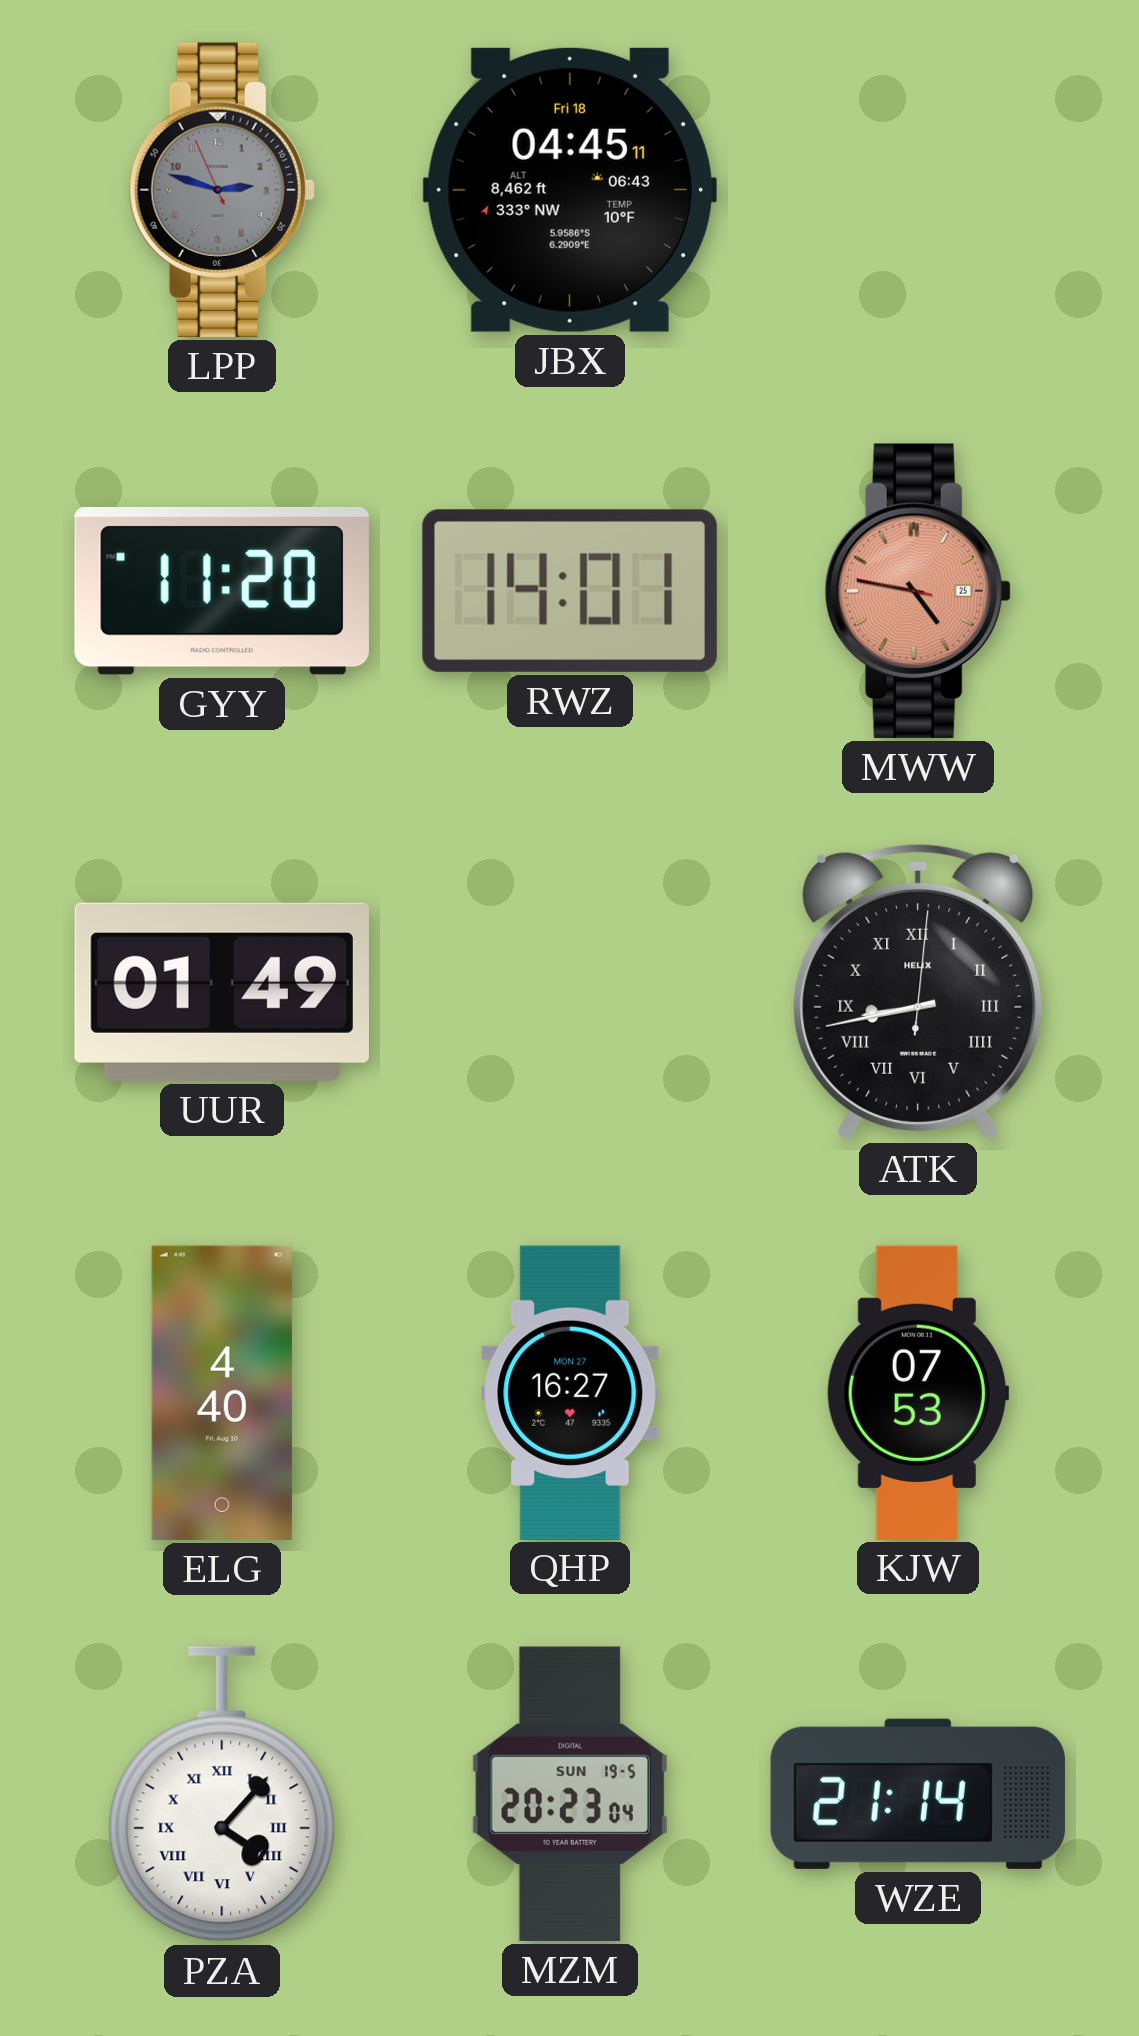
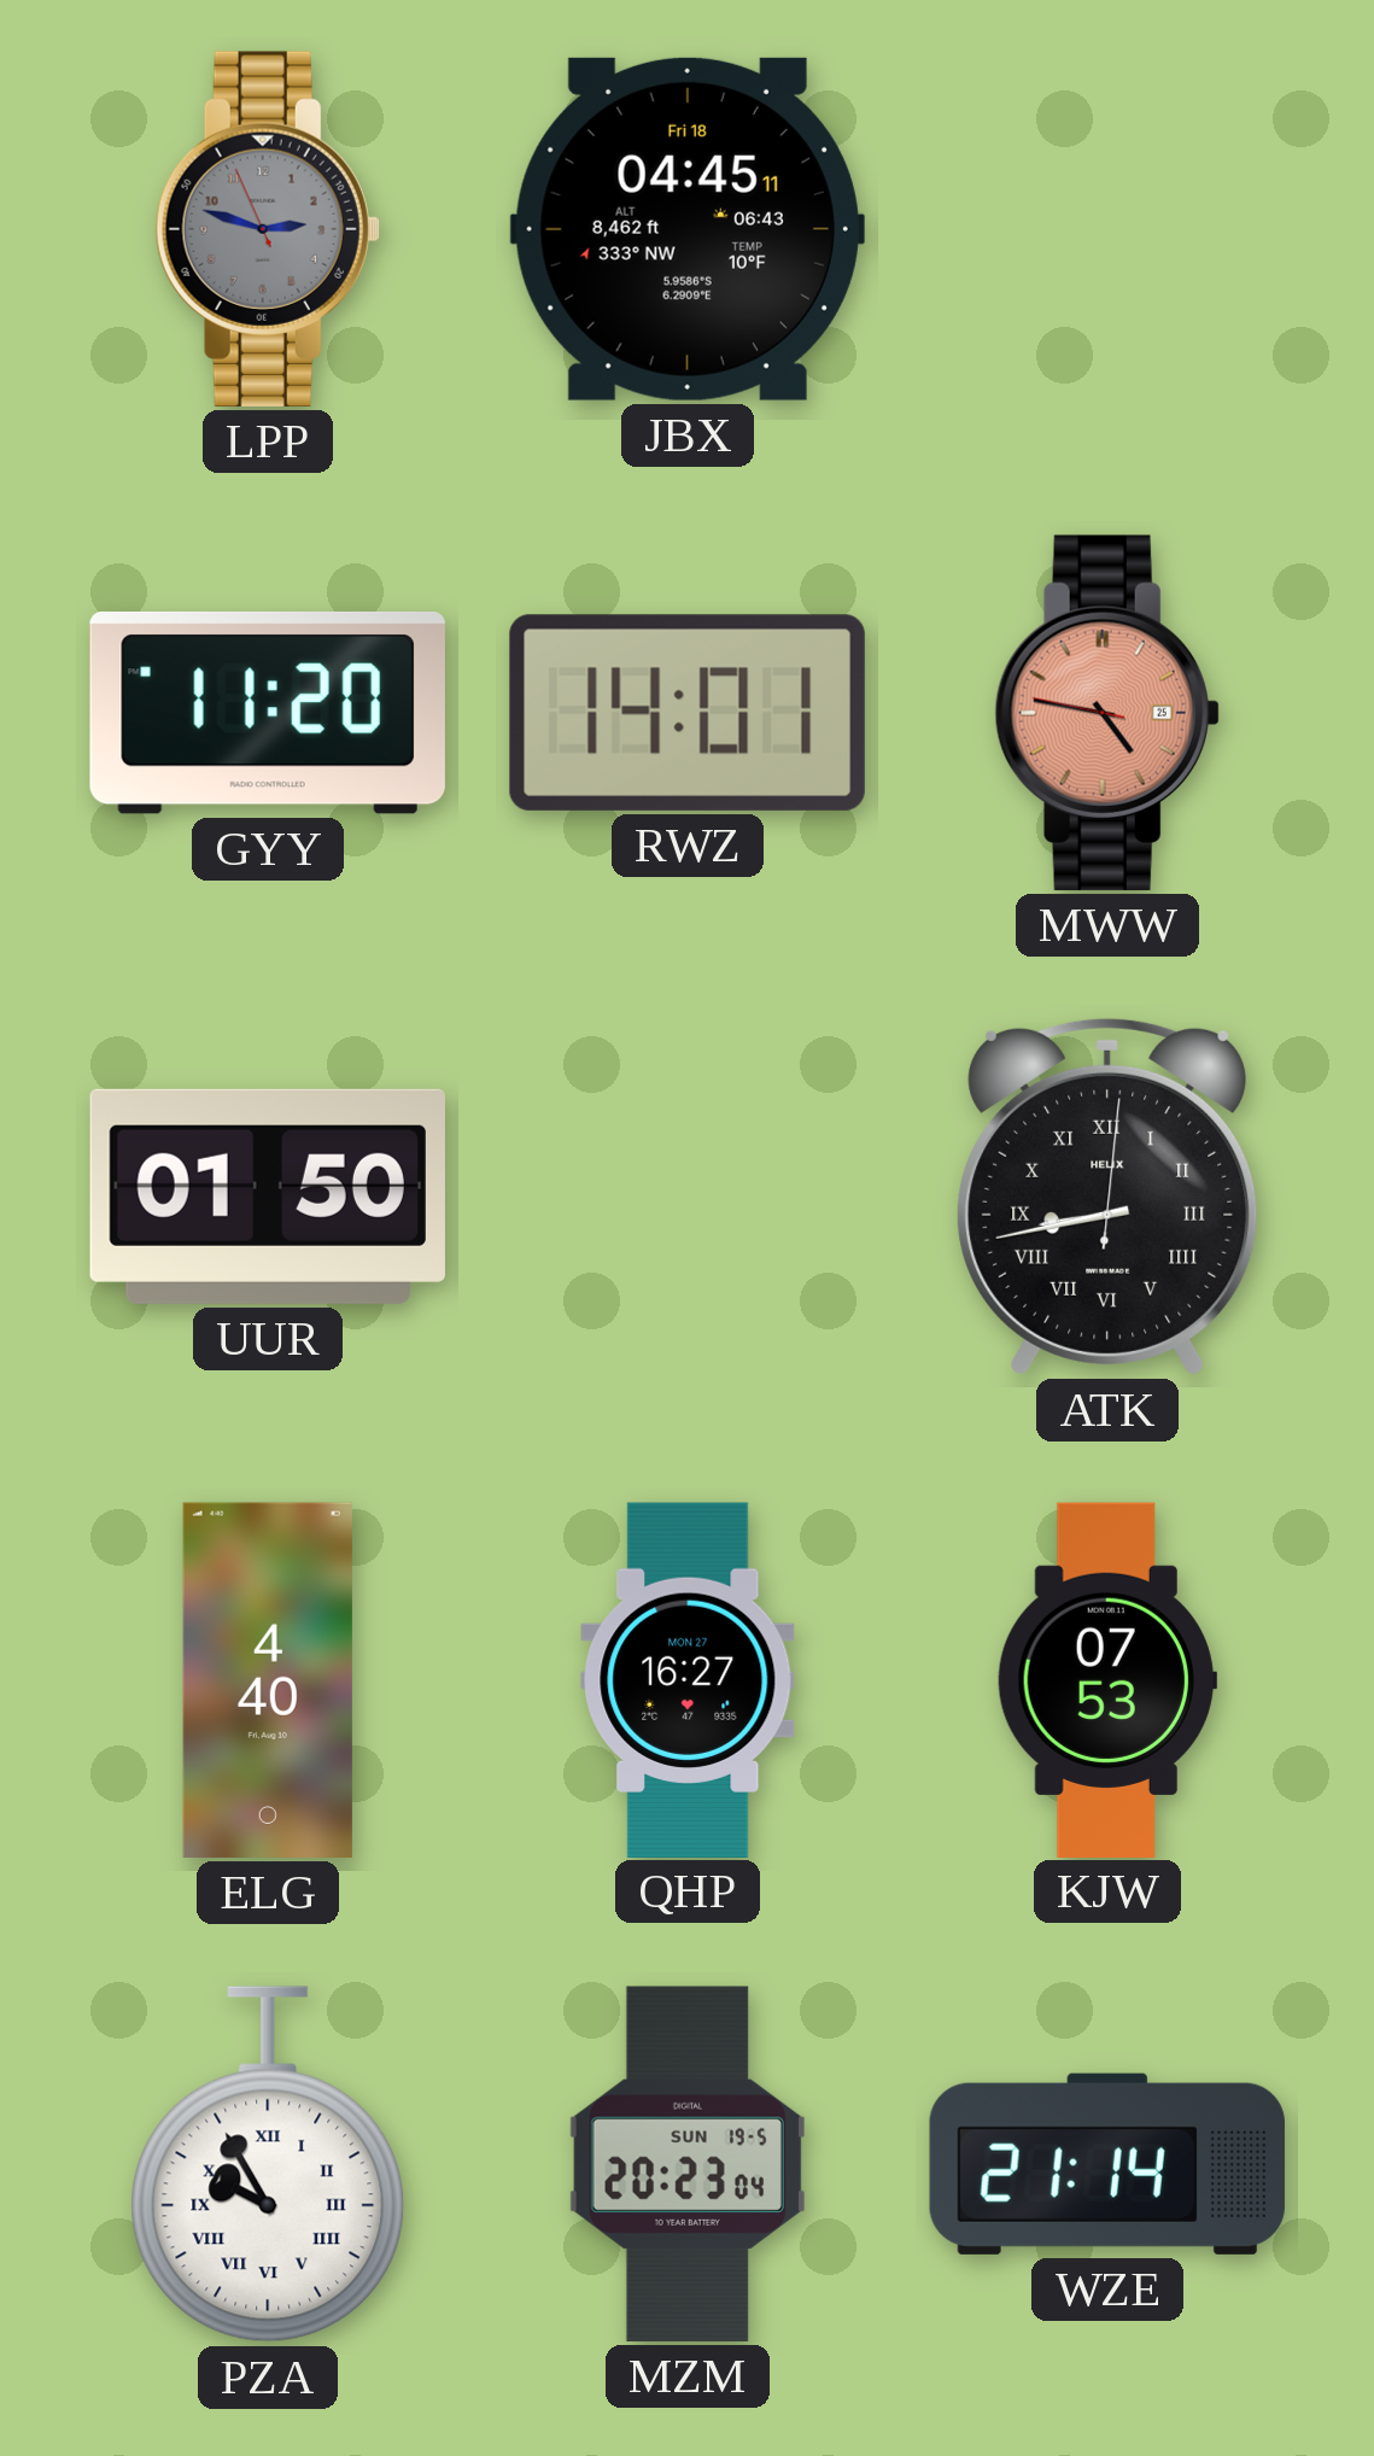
UUR: 01:49 -> 01:50 (268, 1197)
PZA: 4:07 -> 9:55 (268, 2164)
